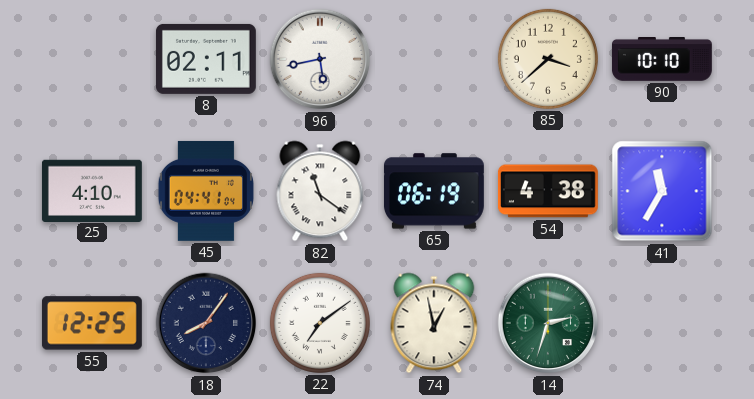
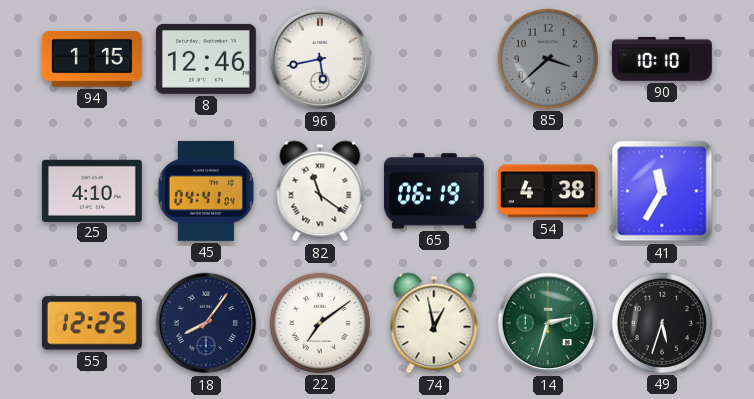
94: none -> 1:15 (92, 59)
8: 02:11 -> 12:46 (206, 59)
85 dial: cream -> grey (548, 59)
49: none -> 5:33 (662, 323)
